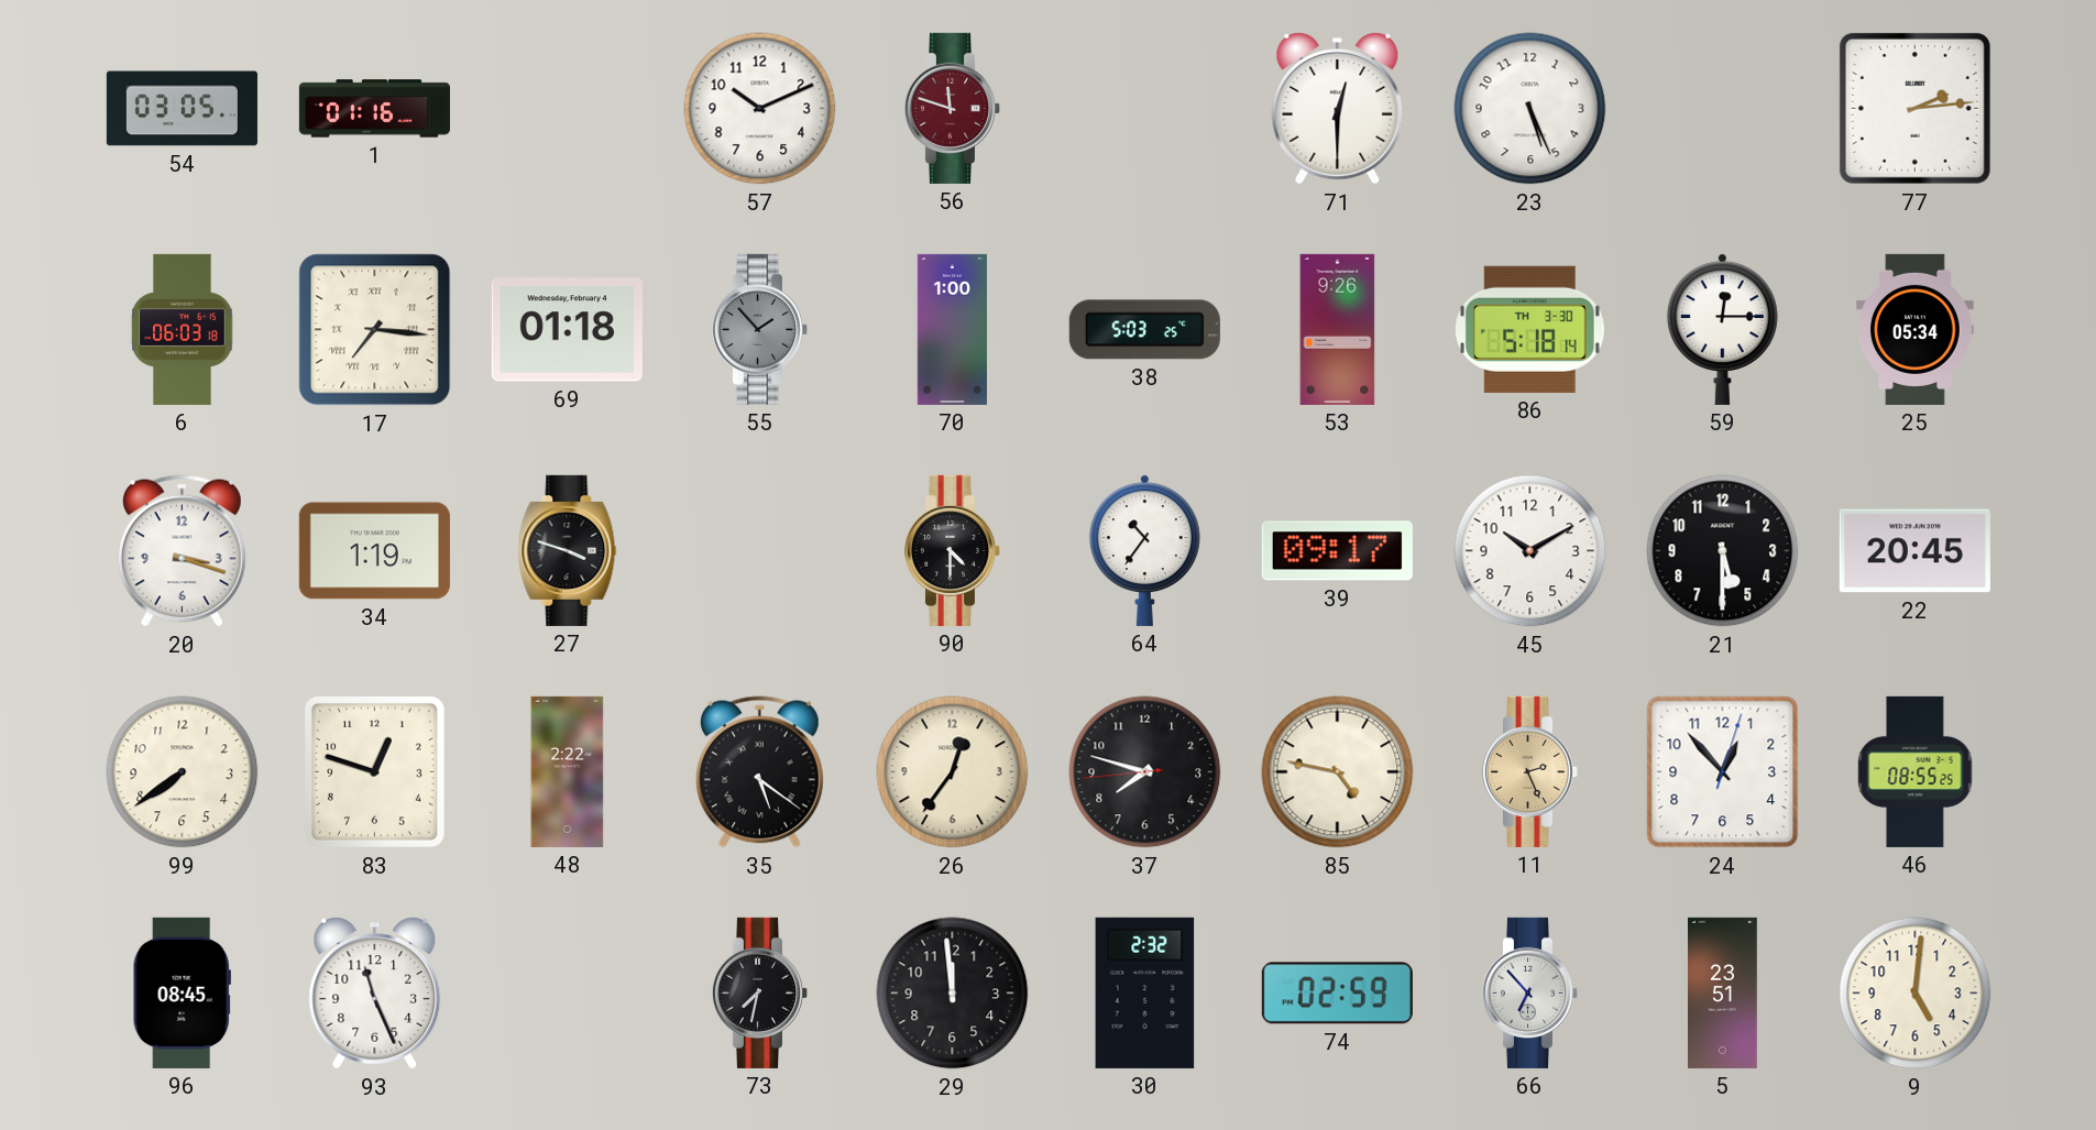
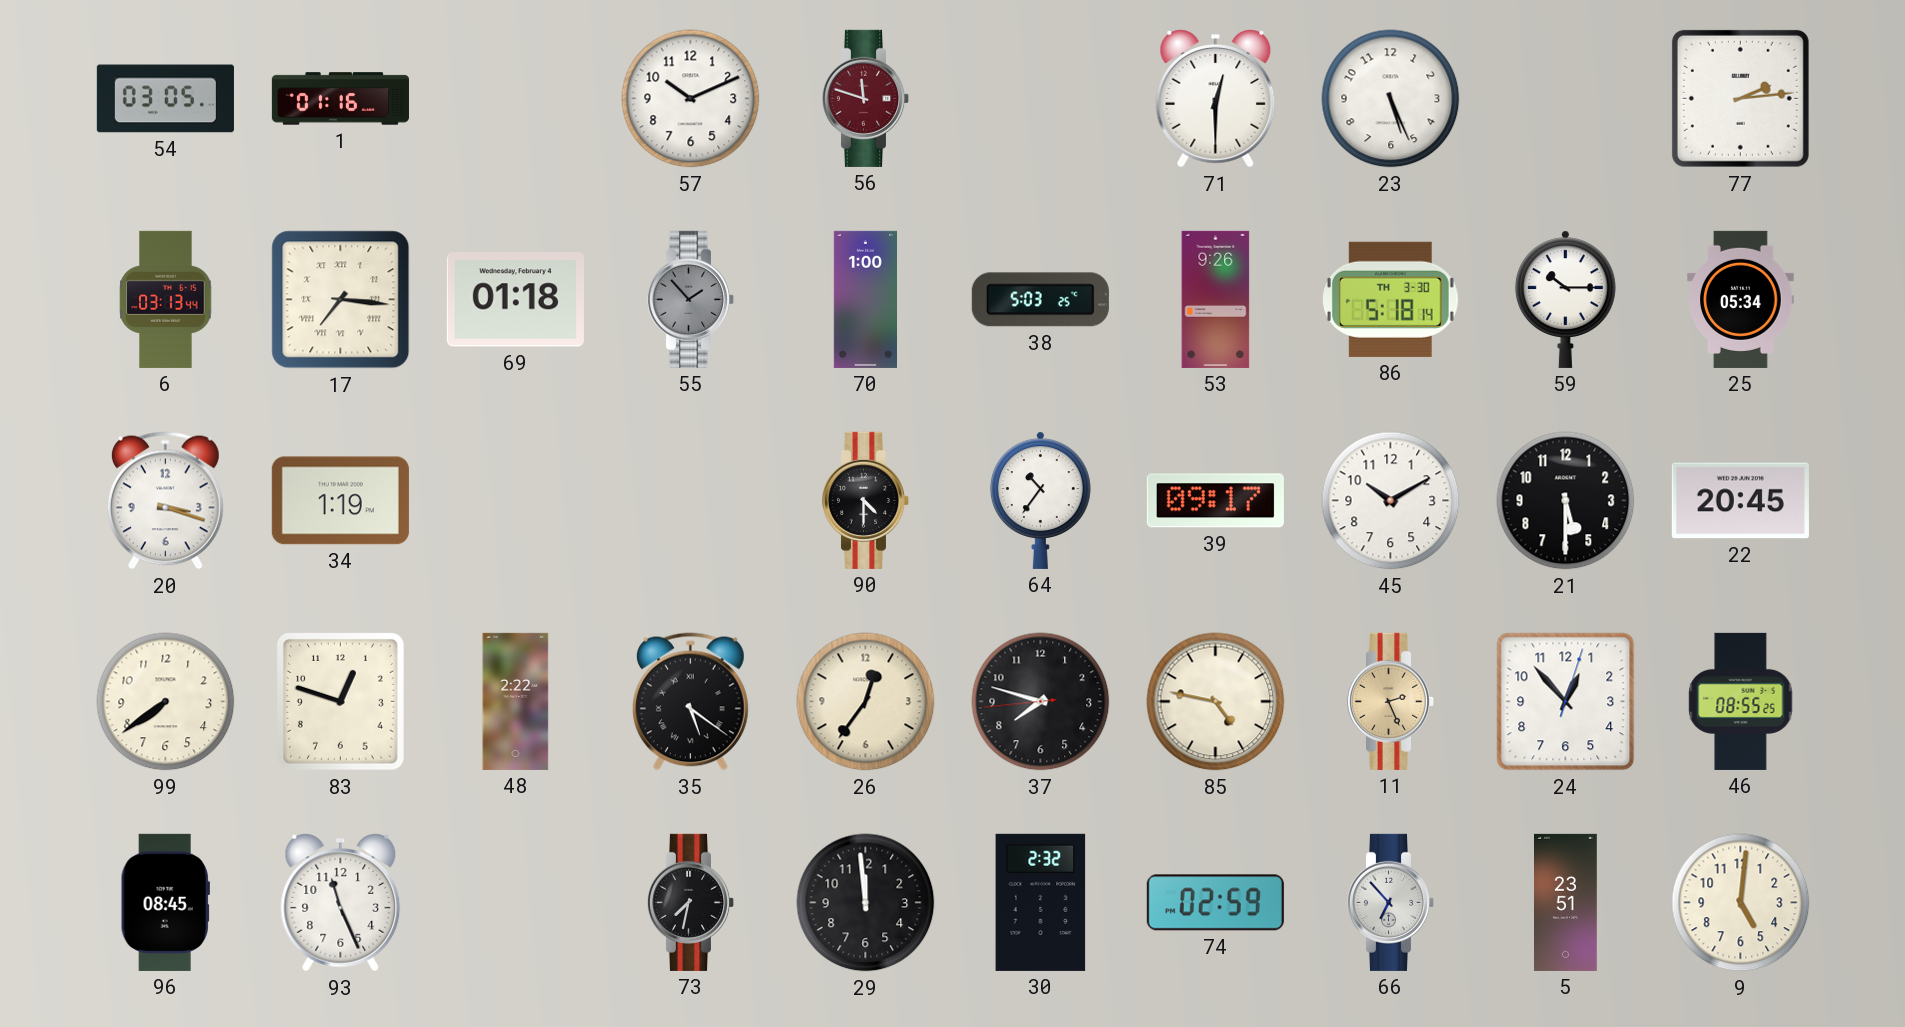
6: 06:03 -> 03:13 (166, 299)
59: 12:15 -> 10:15 (1565, 299)
27: 3:48 -> none (568, 550)
